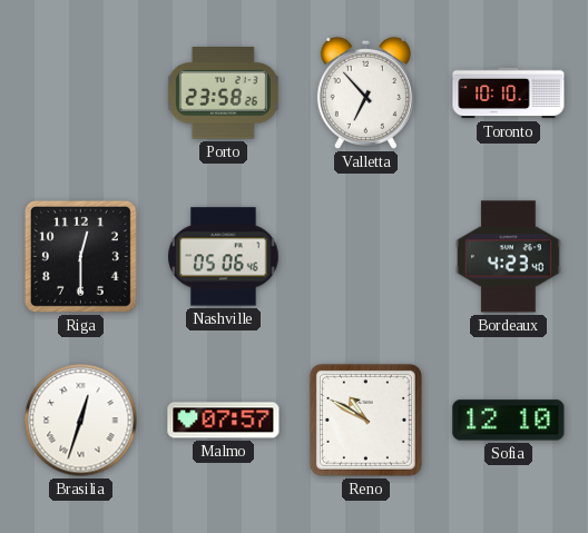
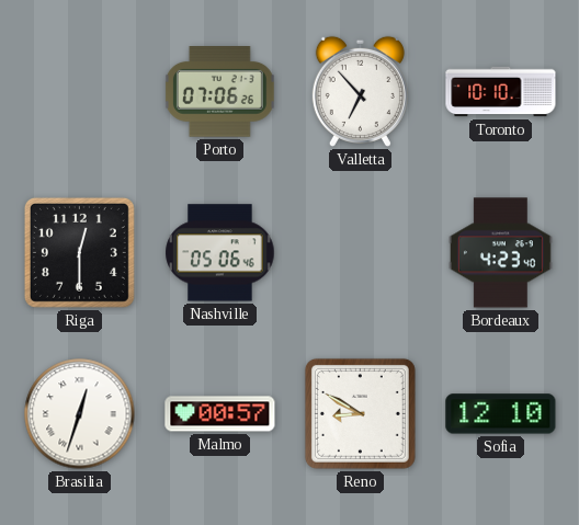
Porto: 23:58 -> 07:06 (219, 92)
Malmo: 07:57 -> 00:57 (220, 414)
Reno: 10:50 -> 8:50 (360, 413)
